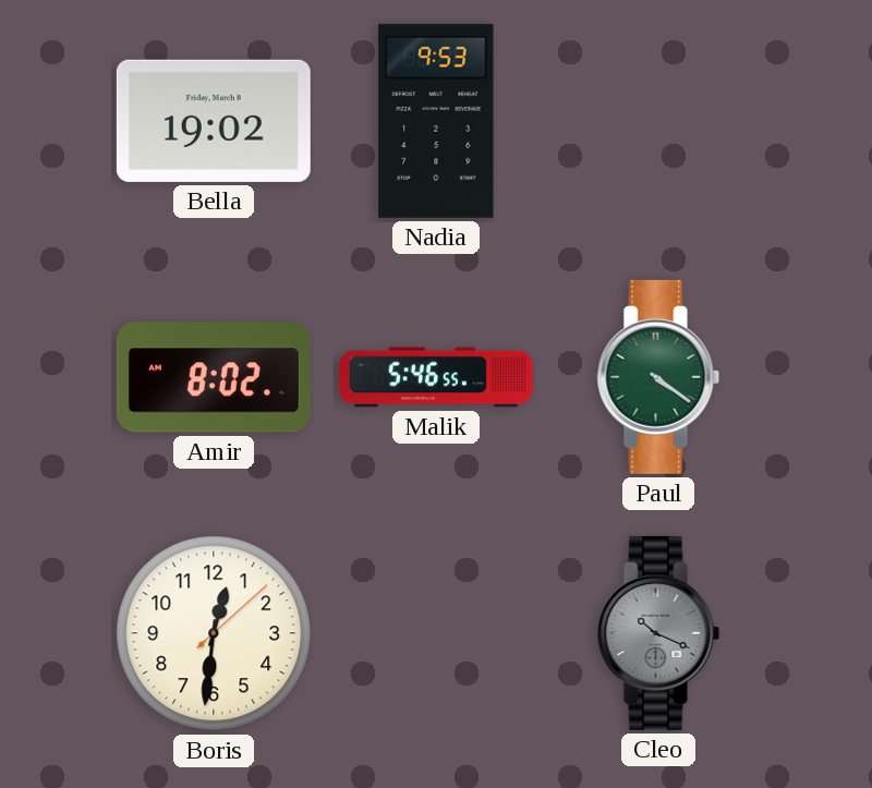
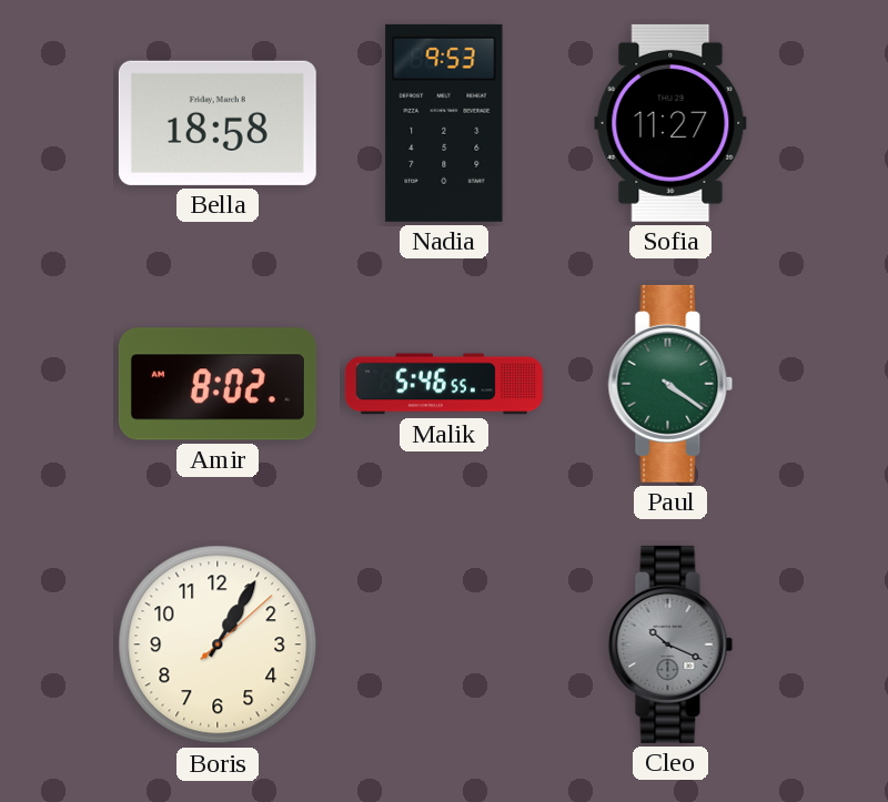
Bella: 19:02 -> 18:58 (218, 123)
Sofia: none -> 11:27 (670, 123)
Boris: 12:31 -> 1:05 (218, 644)
